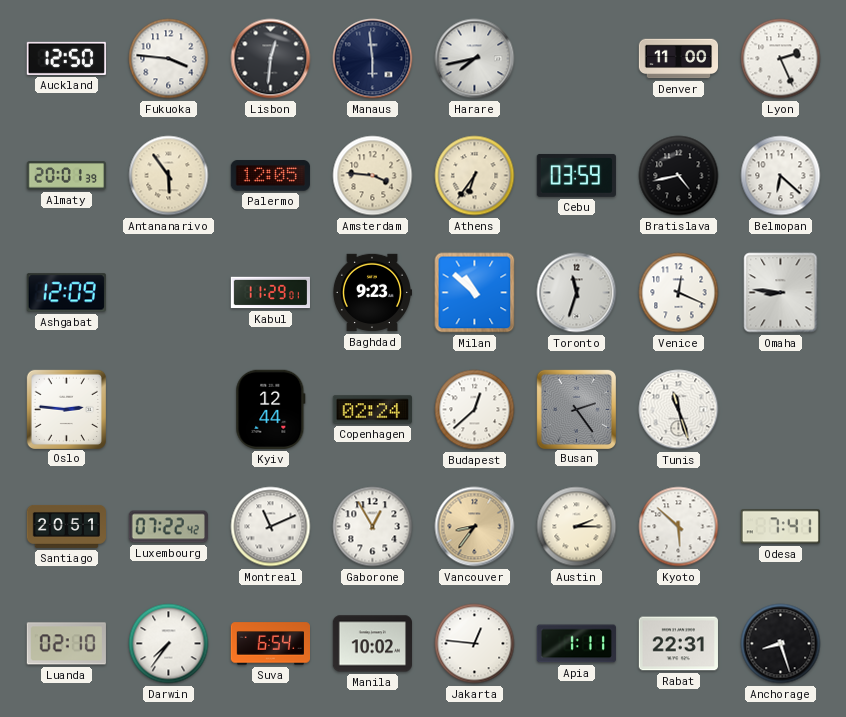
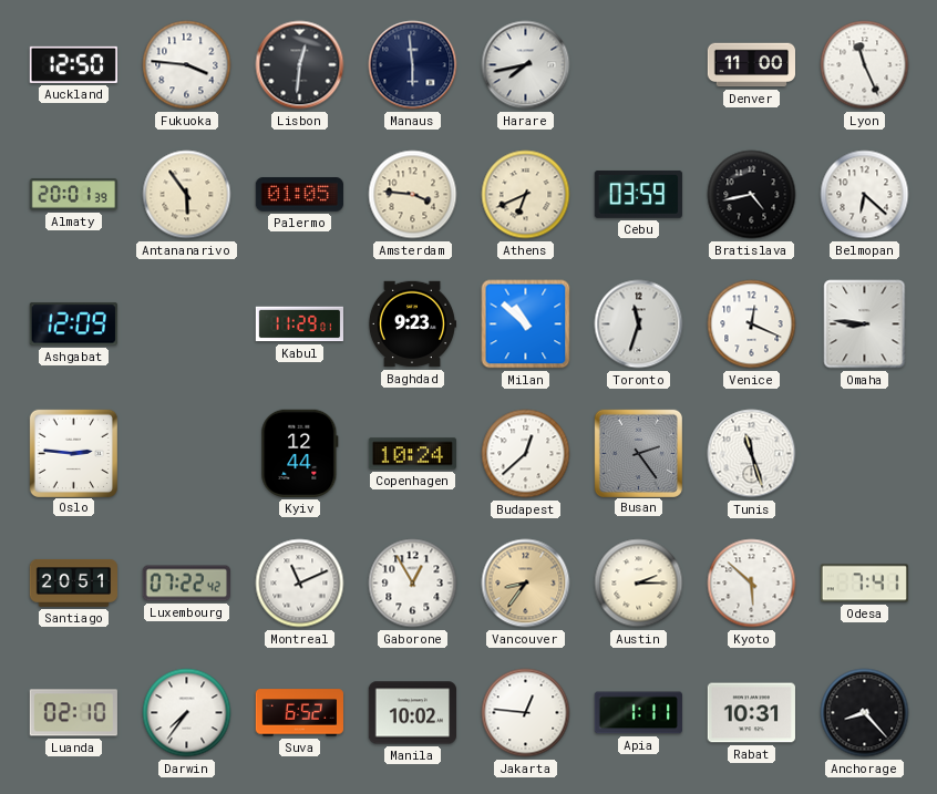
Lyon: 2:26 -> 11:26 (865, 65)
Palermo: 12:05 -> 01:05 (299, 195)
Athens: 6:36 -> 6:41 (526, 195)
Copenhagen: 02:24 -> 10:24 (412, 454)
Suva: 6:54 -> 6:52 (299, 713)
Rabat: 22:31 -> 10:31 (751, 713)
Anchorage: 8:27 -> 8:23 (865, 713)
